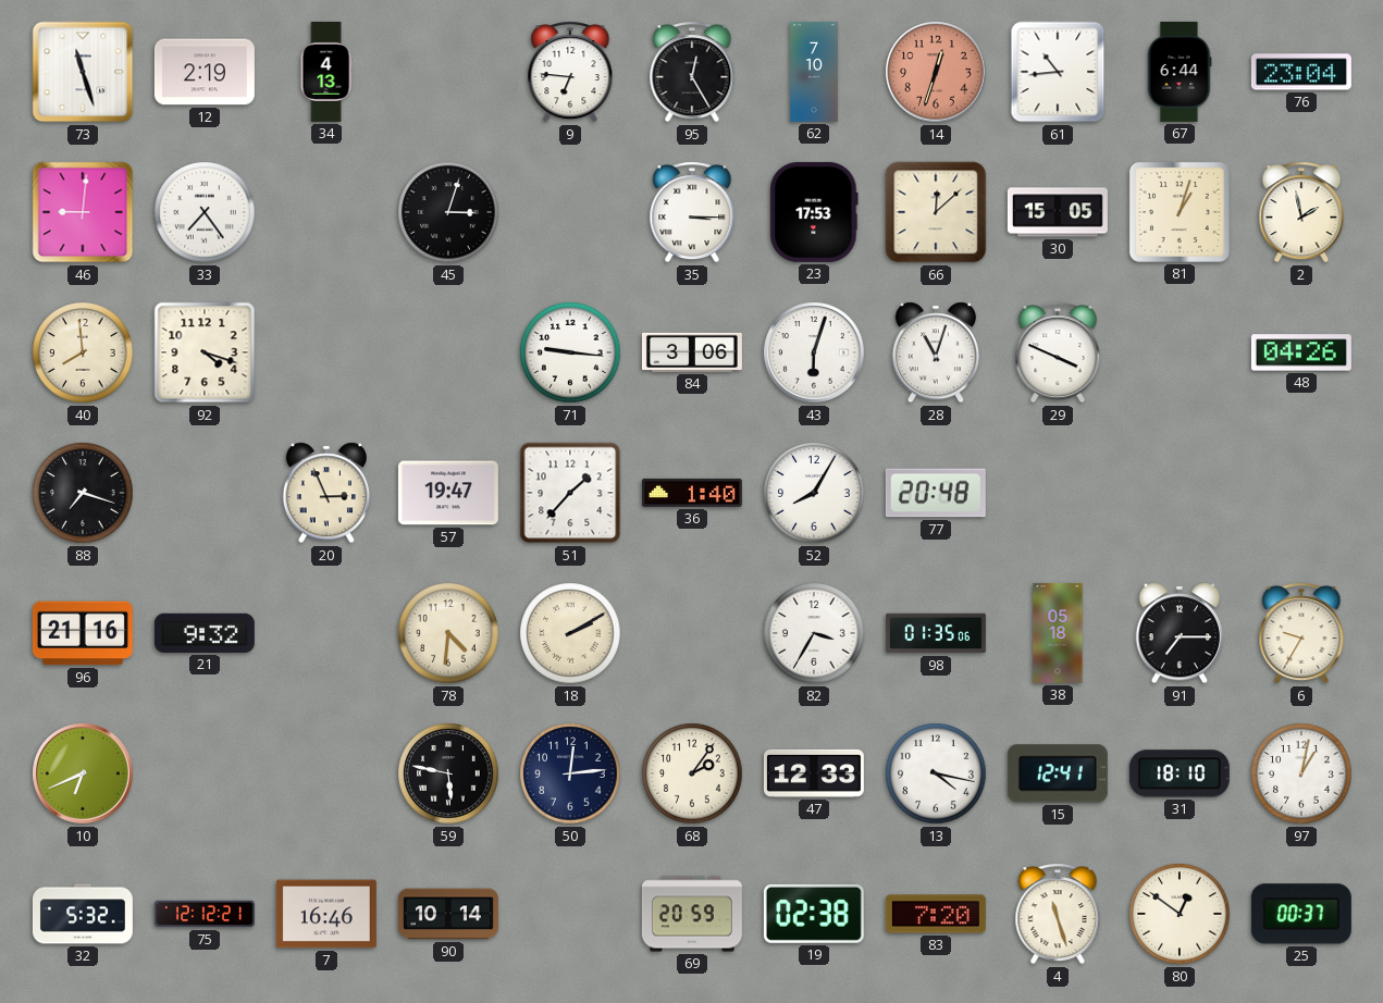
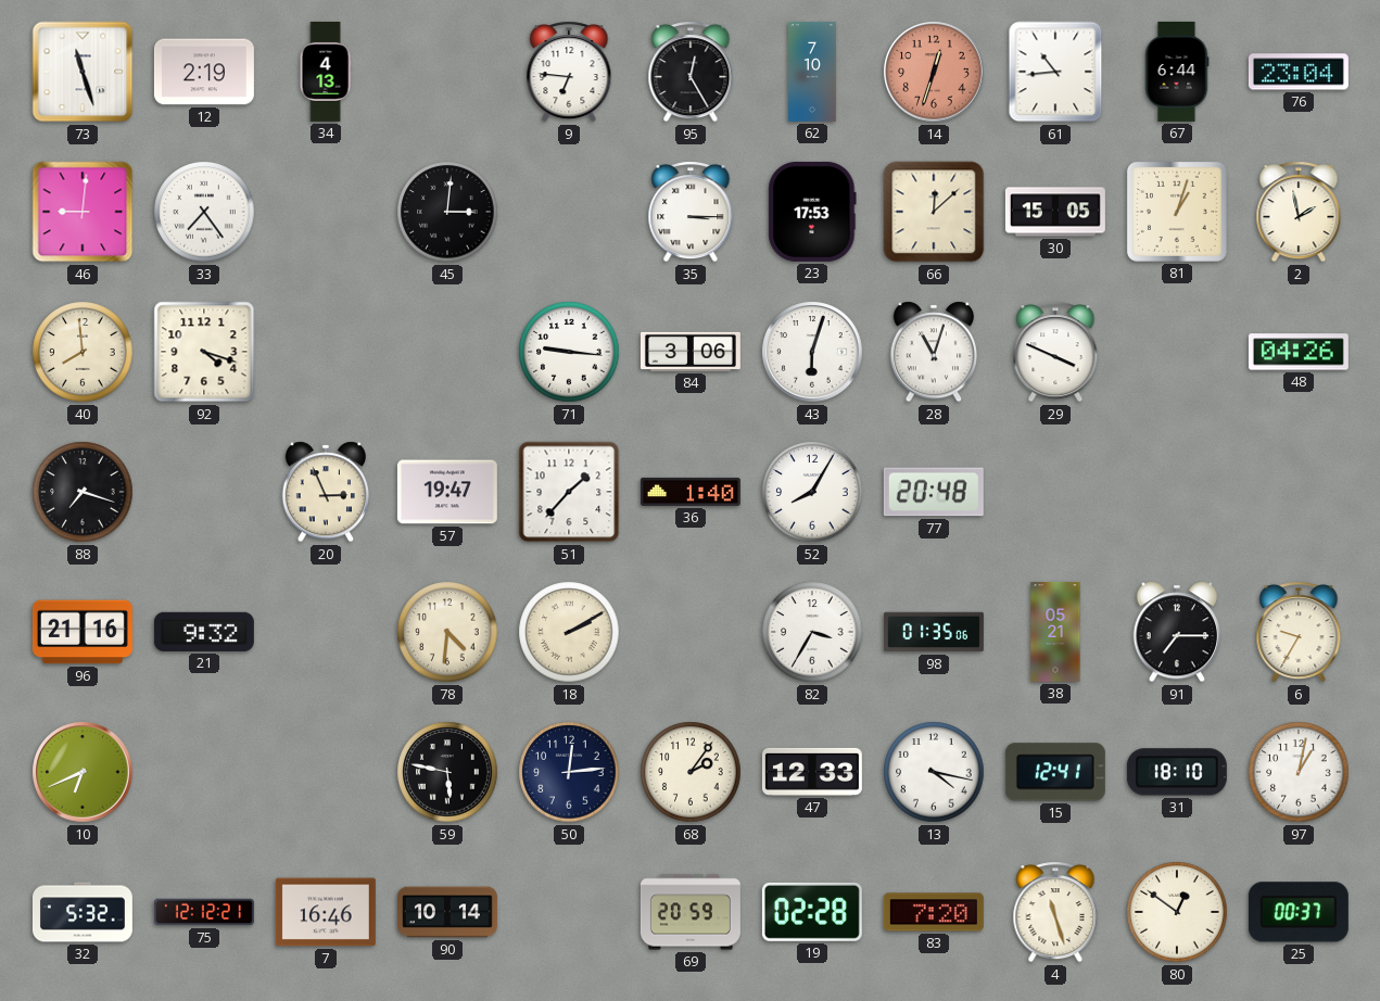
45: 3:03 -> 3:01 (447, 212)
38: 05:18 -> 05:21 (1055, 632)
19: 02:38 -> 02:28 (812, 912)
